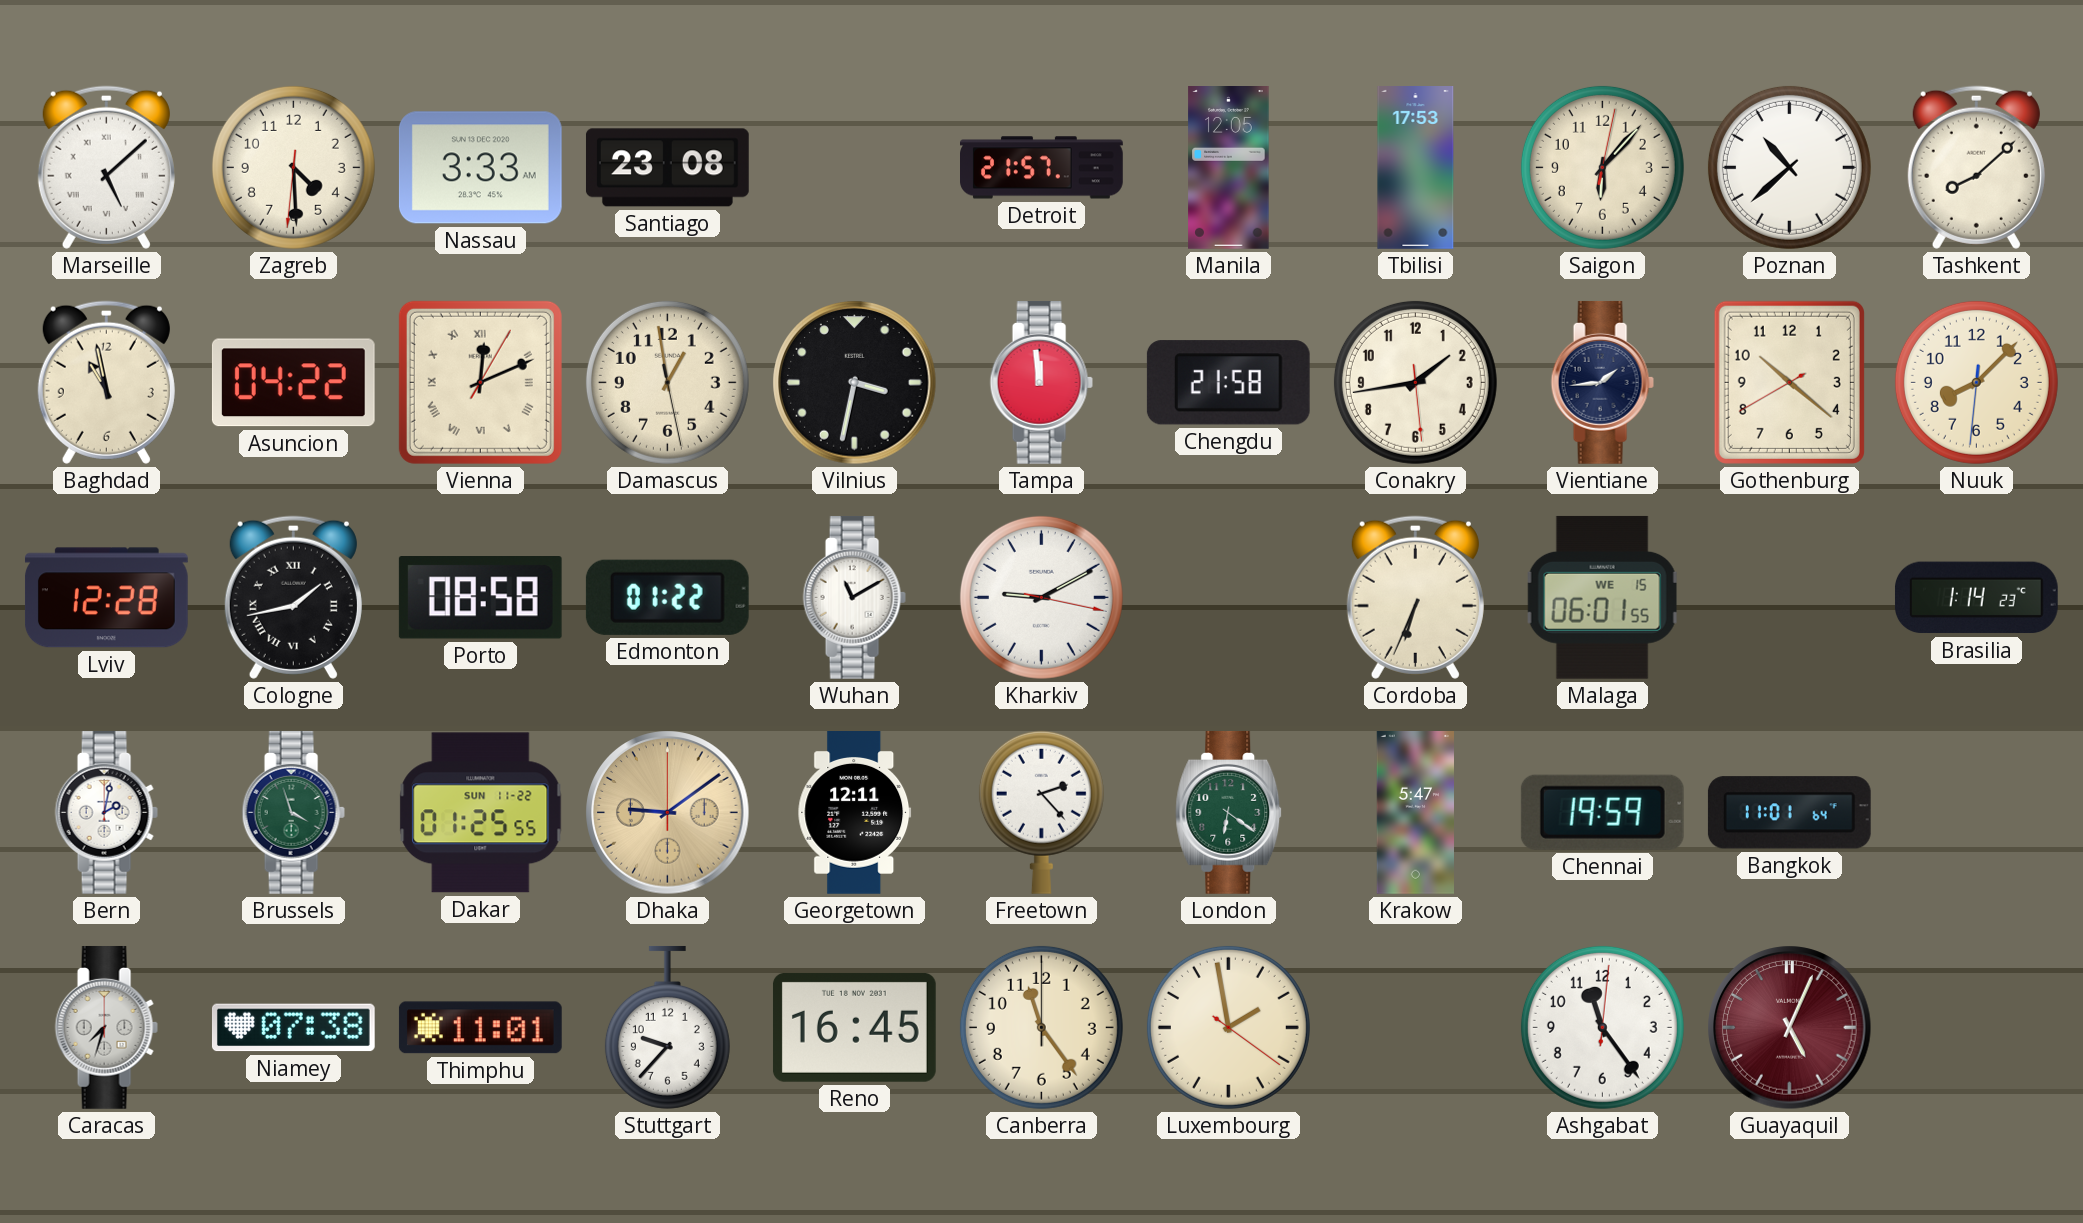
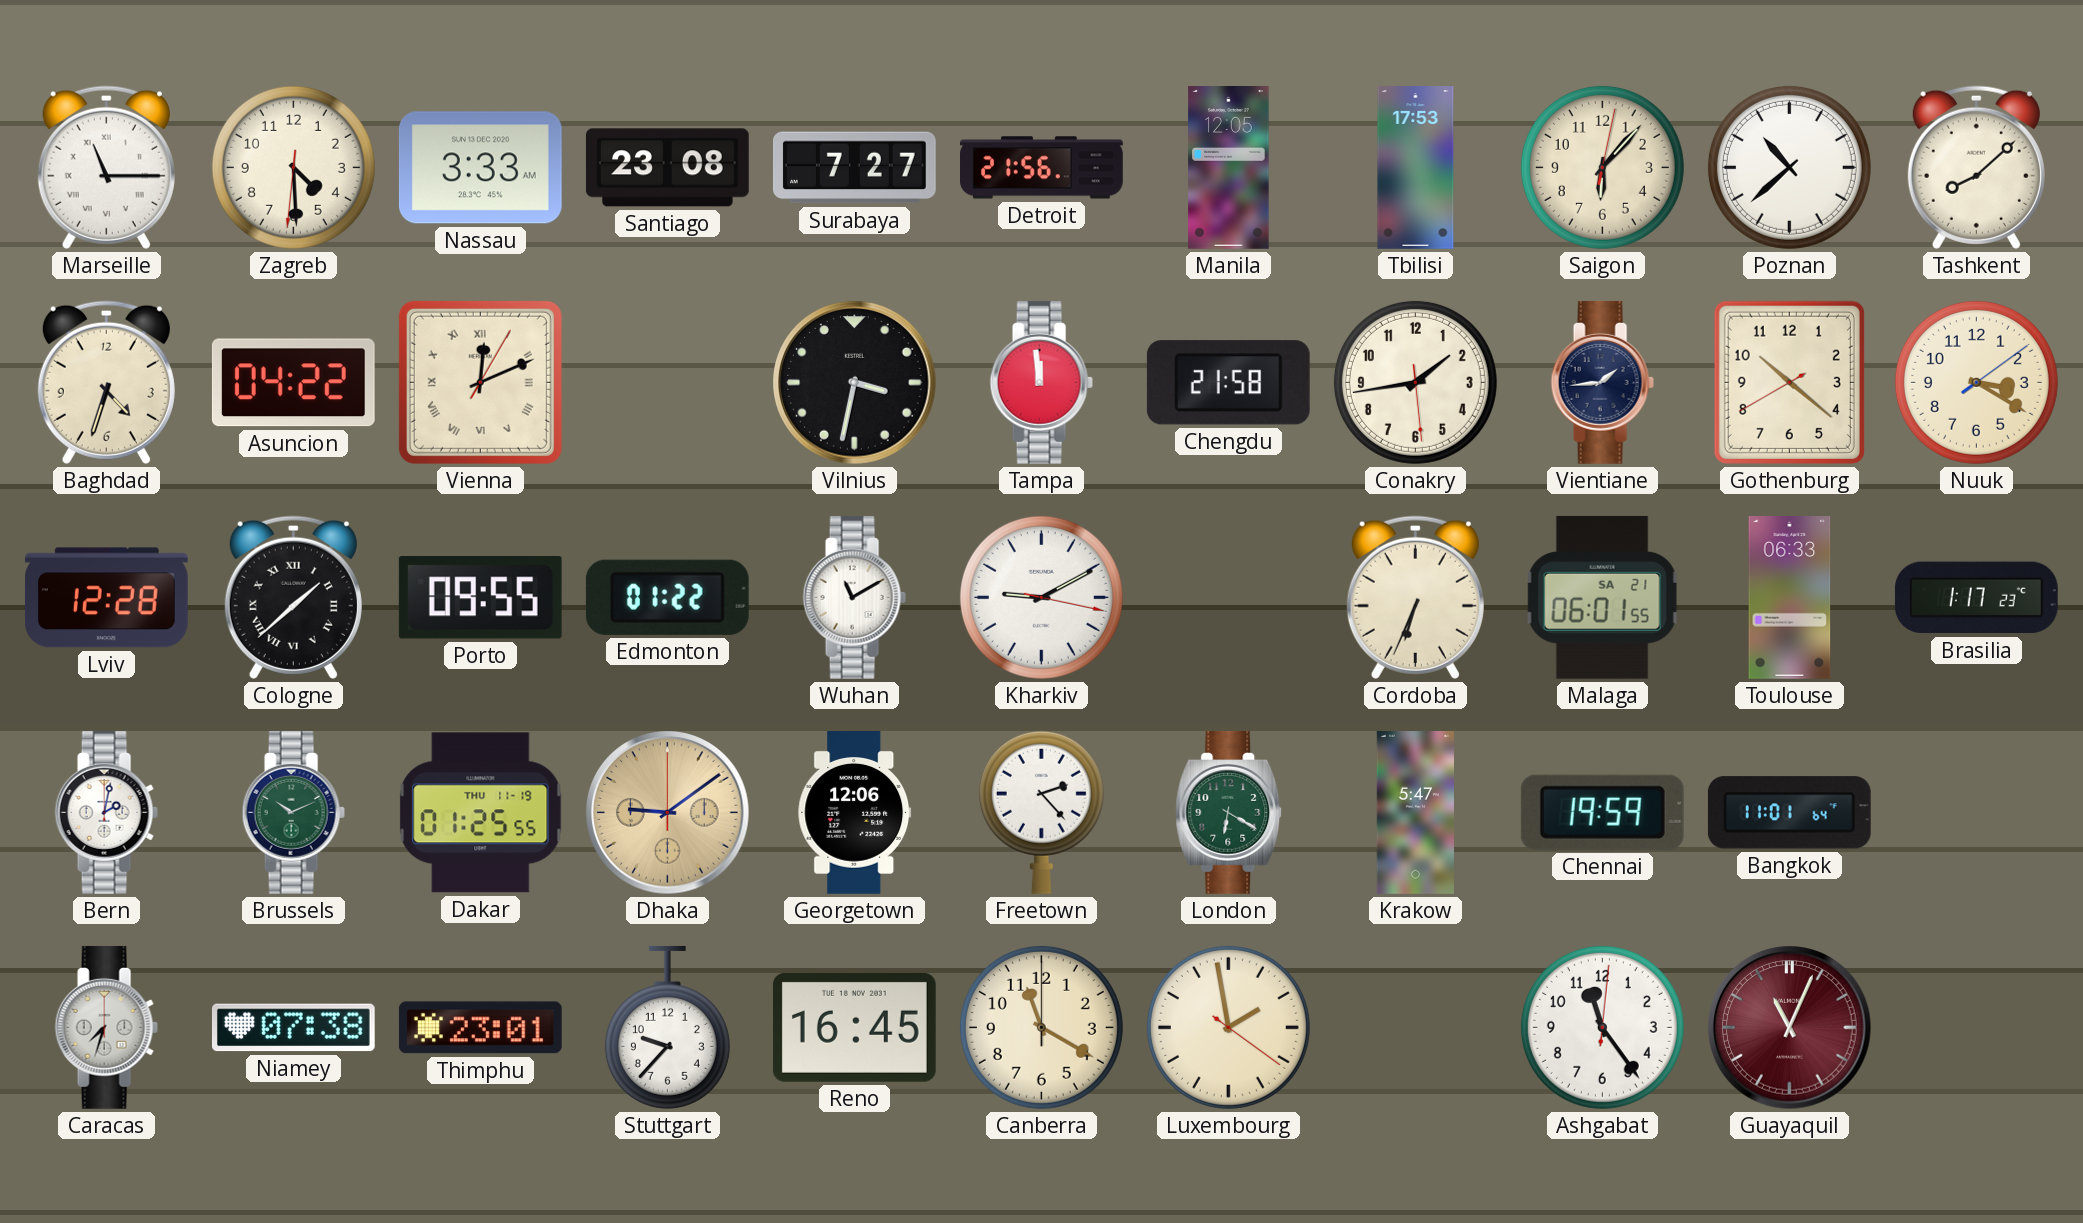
Marseille: 5:08 -> 11:15 (106, 167)
Surabaya: none -> 7:27 (854, 168)
Detroit: 21:57 -> 21:56 (1042, 168)
Baghdad: 10:58 -> 4:33 (106, 382)
Damascus: 12:58 -> none (667, 382)
Nuuk: 8:07 -> 3:20 (1976, 382)
Cologne: 1:43 -> 1:38 (293, 597)
Porto: 08:58 -> 09:55 (480, 597)
Malaga date: WE 15 -> SA 21 (1603, 597)
Toulouse: none -> 06:33 (1790, 598)
Brasilia: 1:14 -> 1:17 (1976, 598)
Brussels: 3:57 -> 10:11 (293, 812)
Dakar date: SUN 11-22 -> THU 11-19 (481, 813)
Georgetown: 12:11 -> 12:06 (855, 813)
London: 6:21 -> 6:20 (1229, 812)
Thimphu: 11:01 -> 23:01 (480, 1028)
Canberra: 11:24 -> 11:20 (1041, 1027)
Guayaquil: 5:04 -> 11:04 (1790, 1028)
